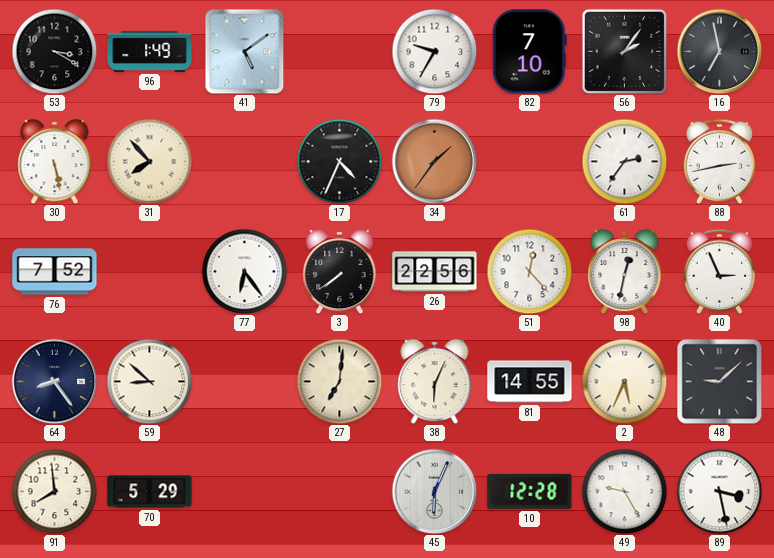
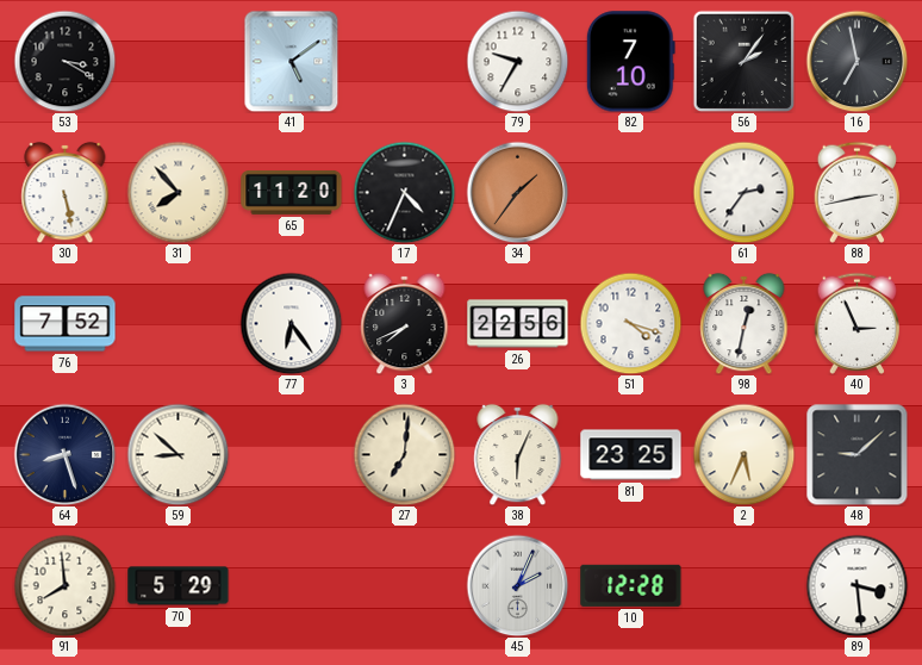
96: 1:49 -> none (150, 51)
65: none -> 11:20 (292, 192)
3: 7:39 -> 7:41 (405, 323)
51: 12:23 -> 4:18 (630, 323)
64: 8:24 -> 8:27 (64, 454)
81: 14:55 -> 23:25 (631, 455)
45: 6:04 -> 2:04 (517, 585)
49: 9:25 -> none (624, 491)
89: 3:28 -> 3:29 (856, 585)
